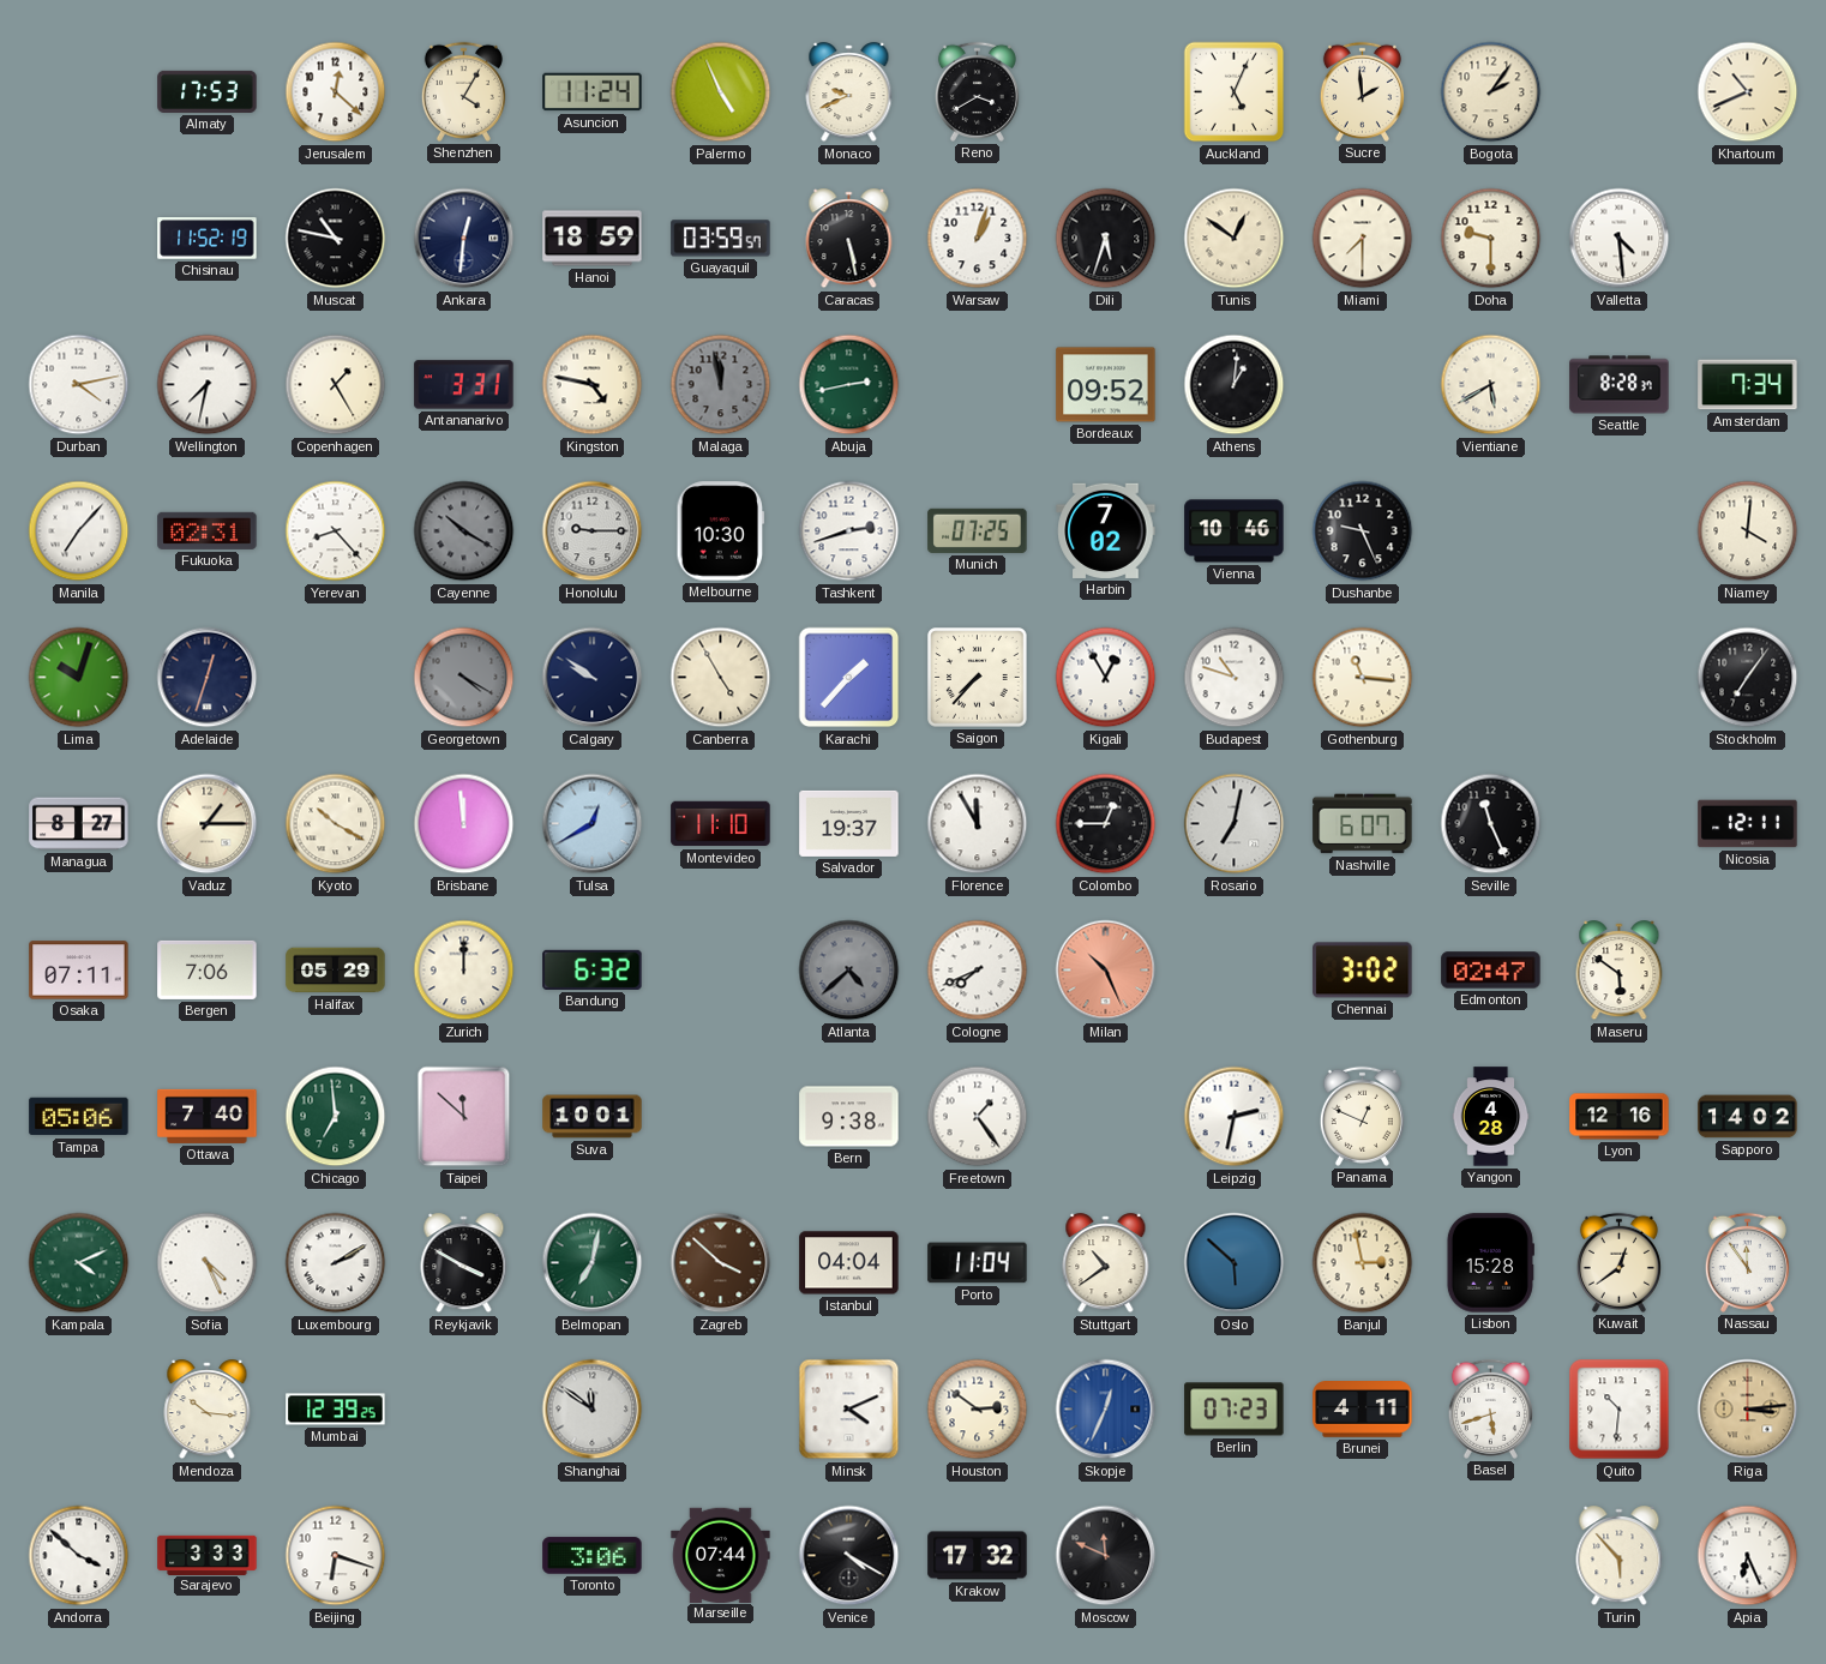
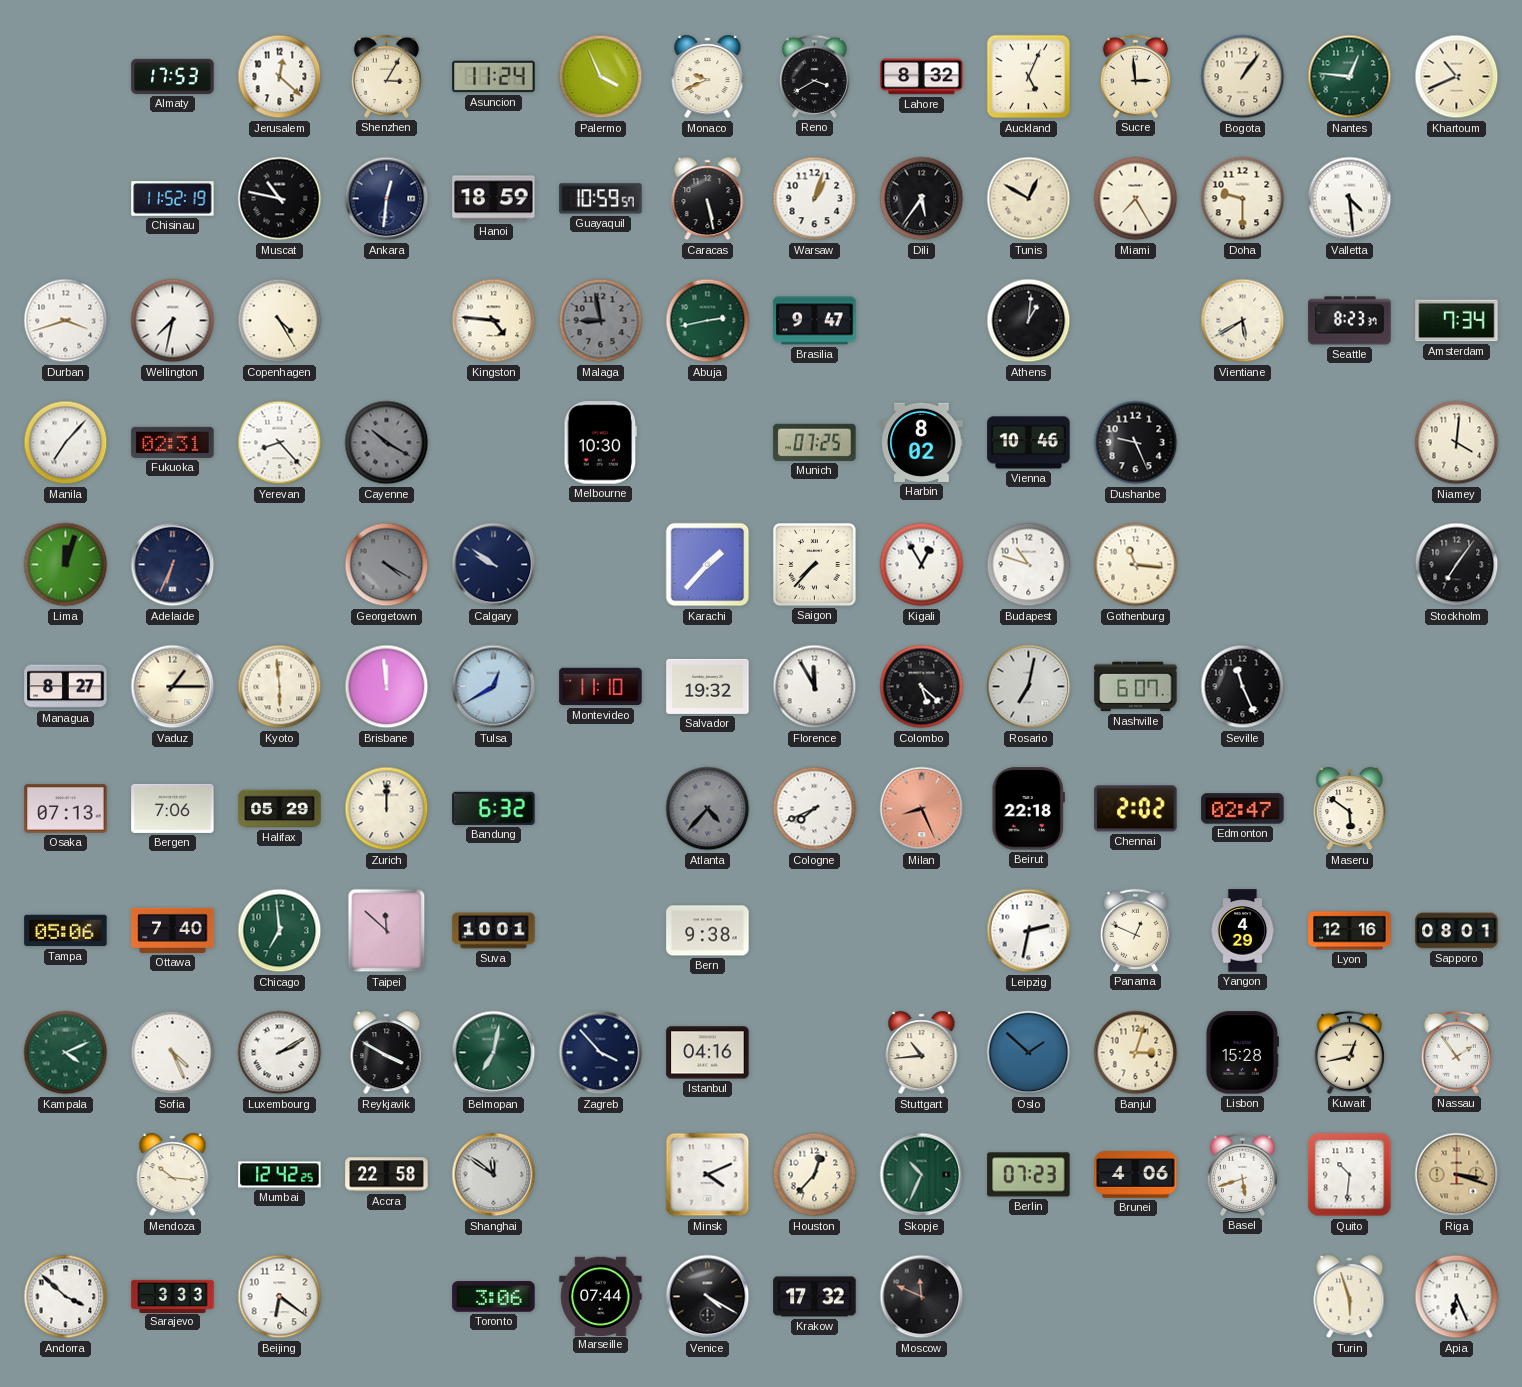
Shenzhen: 4:05 -> 3:05 (386, 76)
Palermo: 4:56 -> 3:56 (601, 77)
Lahore: none -> 8:32 (922, 77)
Sucre: 1:59 -> 2:59 (1135, 76)
Bogota: 2:06 -> 1:06 (1243, 77)
Nantes: none -> 12:46 (1350, 77)
Guayaquil: 03:59 -> 10:59 (601, 199)
Dili: 5:33 -> 5:36 (922, 199)
Tunis: 12:51 -> 12:50 (1029, 199)
Miami: 7:30 -> 7:25 (1136, 199)
Durban: 4:13 -> 3:42 (66, 321)
Copenhagen: 1:25 -> 4:25 (280, 321)
Antananarivo: 3:31 -> none (464, 385)
Kingston: 4:47 -> 4:46 (494, 321)
Malaga: 11:58 -> 8:58 (601, 321)
Brasilia: none -> 9:47 (815, 321)
Bordeaux: 09:52 -> none (1106, 385)
Seattle: 8:28 -> 8:23 (1350, 321)
Honolulu: 9:15 -> none (593, 531)
Tashkent: 2:42 -> none (849, 531)
Harbin: 7:02 -> 8:02 (922, 442)
Lima: 10:03 -> 12:03 (66, 565)
Adelaide: 12:33 -> 6:34 (173, 565)
Canberra: 4:55 -> none (721, 678)
Kyoto: 10:20 -> 5:59 (280, 687)
Salvador: 19:37 -> 19:32 (708, 686)
Colombo: 12:45 -> 5:22 (922, 687)
Nicosia: 12:11 -> none (1748, 824)
Osaka: 07:11 -> 07:13 (66, 809)
Atlanta: 4:38 -> 4:37 (708, 809)
Milan: 10:26 -> 8:26 (922, 809)
Beirut: none -> 22:18 (1028, 809)
Chennai: 3:02 -> 2:02 (1136, 809)
Freetown: 1:24 -> none (978, 1117)
Yangon: 4:28 -> 4:29 (1243, 931)
Sapporo: 14:02 -> 08:01 (1457, 931)
Zagreb: 3:52 -> 3:53 (601, 1053)
Zagreb dial: brown -> navy (601, 1053)
Istanbul: 04:04 -> 04:16 (708, 1053)
Porto: 11:04 -> none (978, 1263)
Stuttgart: 10:39 -> 10:44 (922, 1053)
Oslo: 5:52 -> 1:52 (1029, 1053)
Banjul: 2:58 -> 3:03 (1136, 1053)
Kuwait: 12:39 -> 12:43 (1349, 1052)
Nassau: 11:54 -> 1:54 (1456, 1052)
Mumbai: 12:39 -> 12:42 (280, 1175)
Accra: none -> 22:58 (387, 1175)
Houston: 2:51 -> 12:37 (815, 1175)
Skopje: 12:34 -> 10:34 (922, 1175)
Skopje dial: blue -> green (922, 1175)
Brunei: 4:11 -> 4:06 (1136, 1175)
Riga: 3:14 -> 3:18 (1457, 1175)
Beijing: 6:18 -> 6:21 (280, 1297)
Turin: 5:53 -> 5:57 (1350, 1297)
